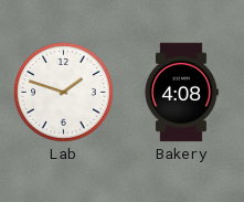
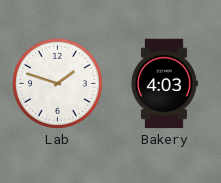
Bakery: 4:08 -> 4:03 (164, 84)
